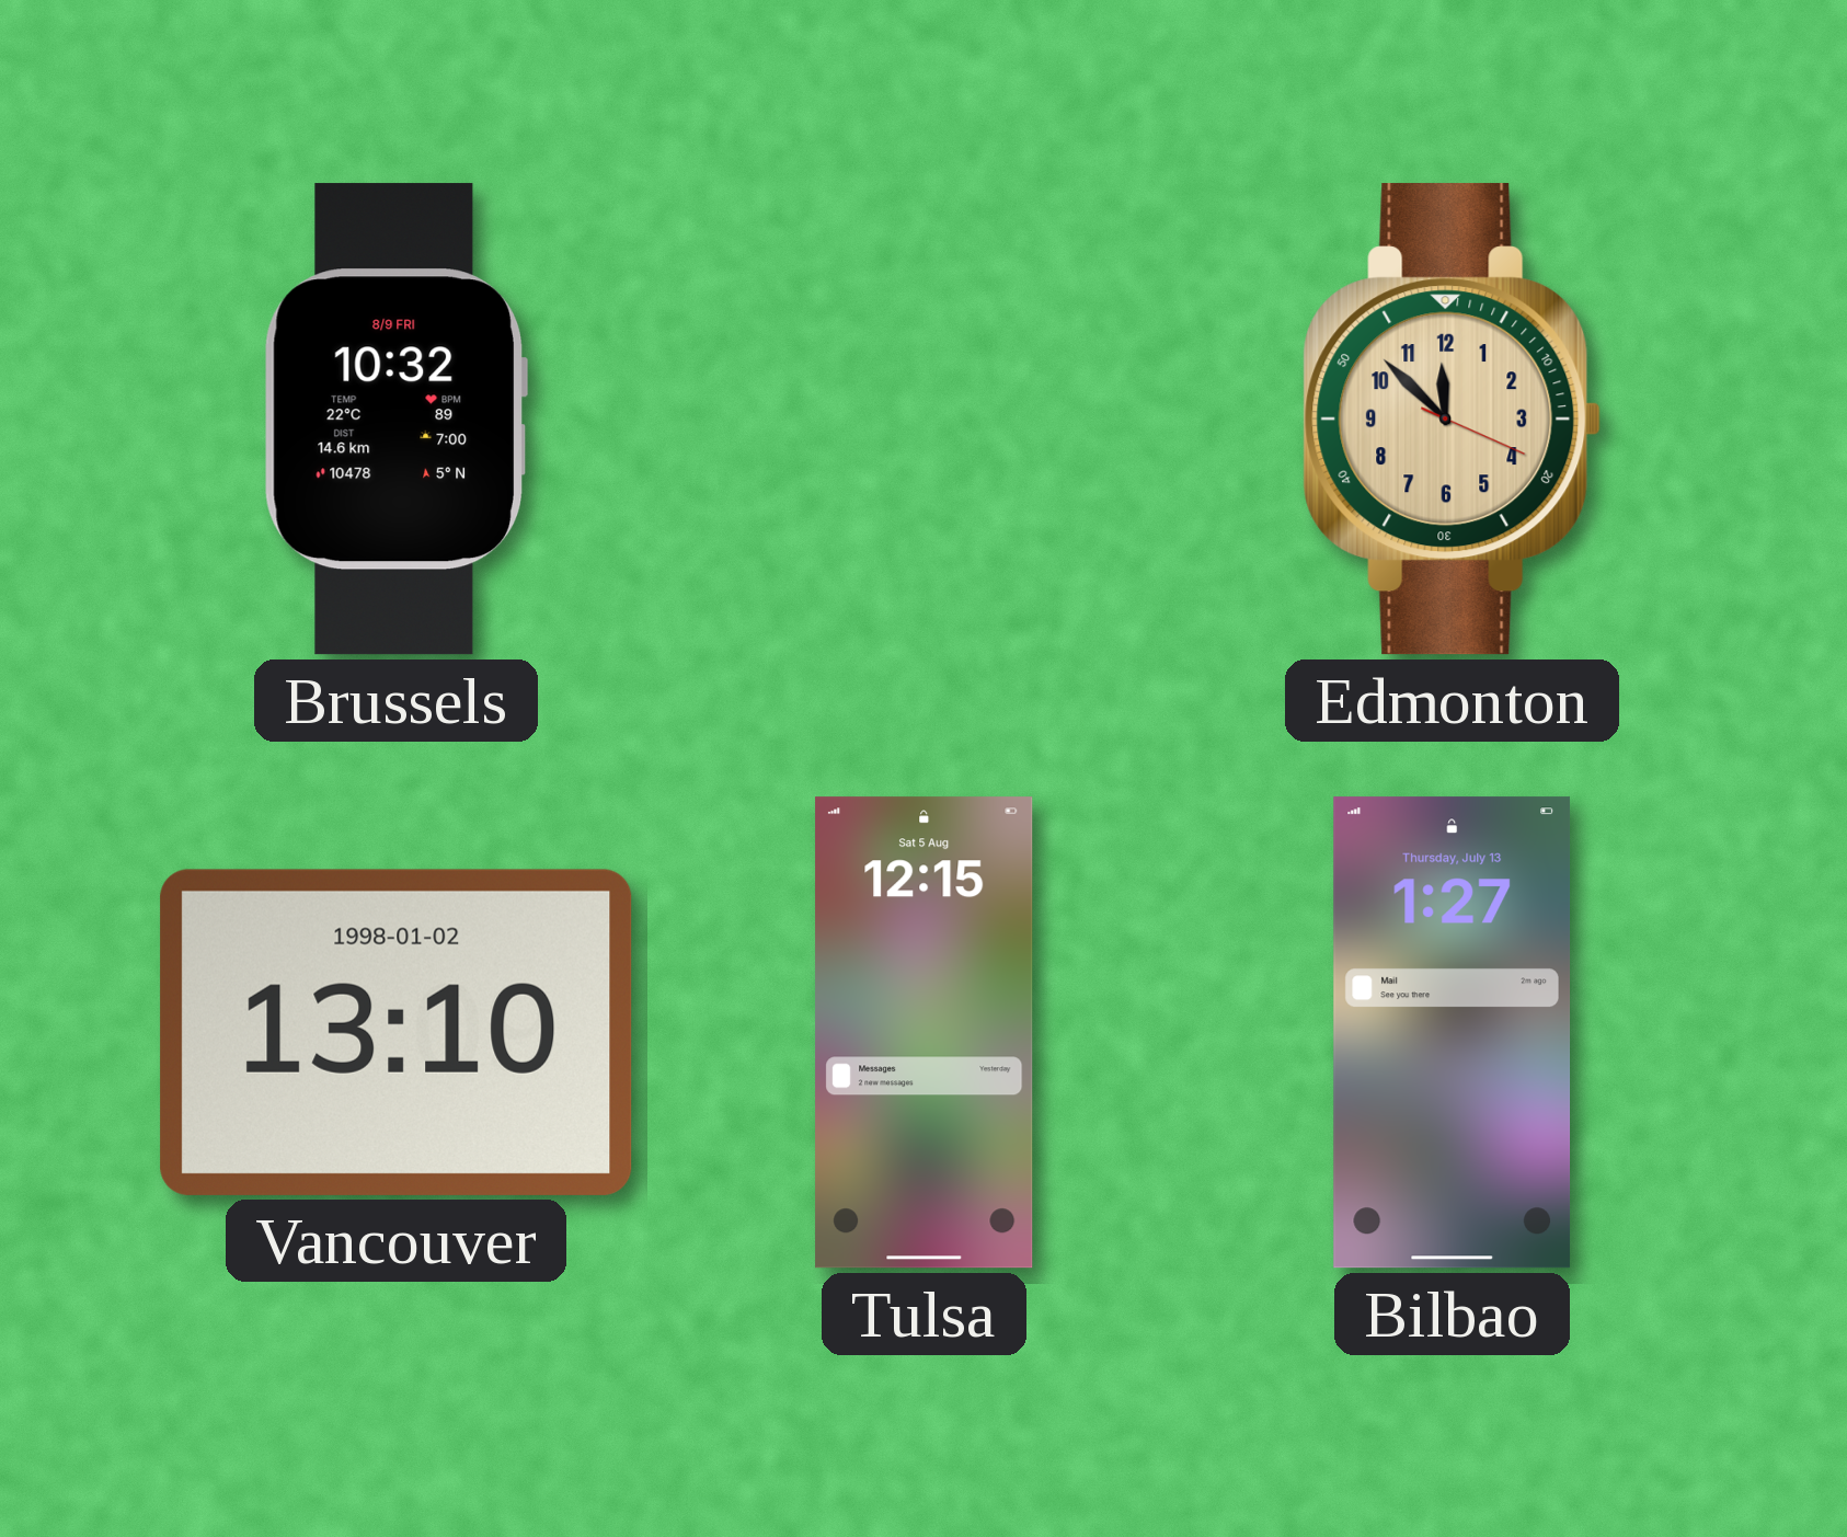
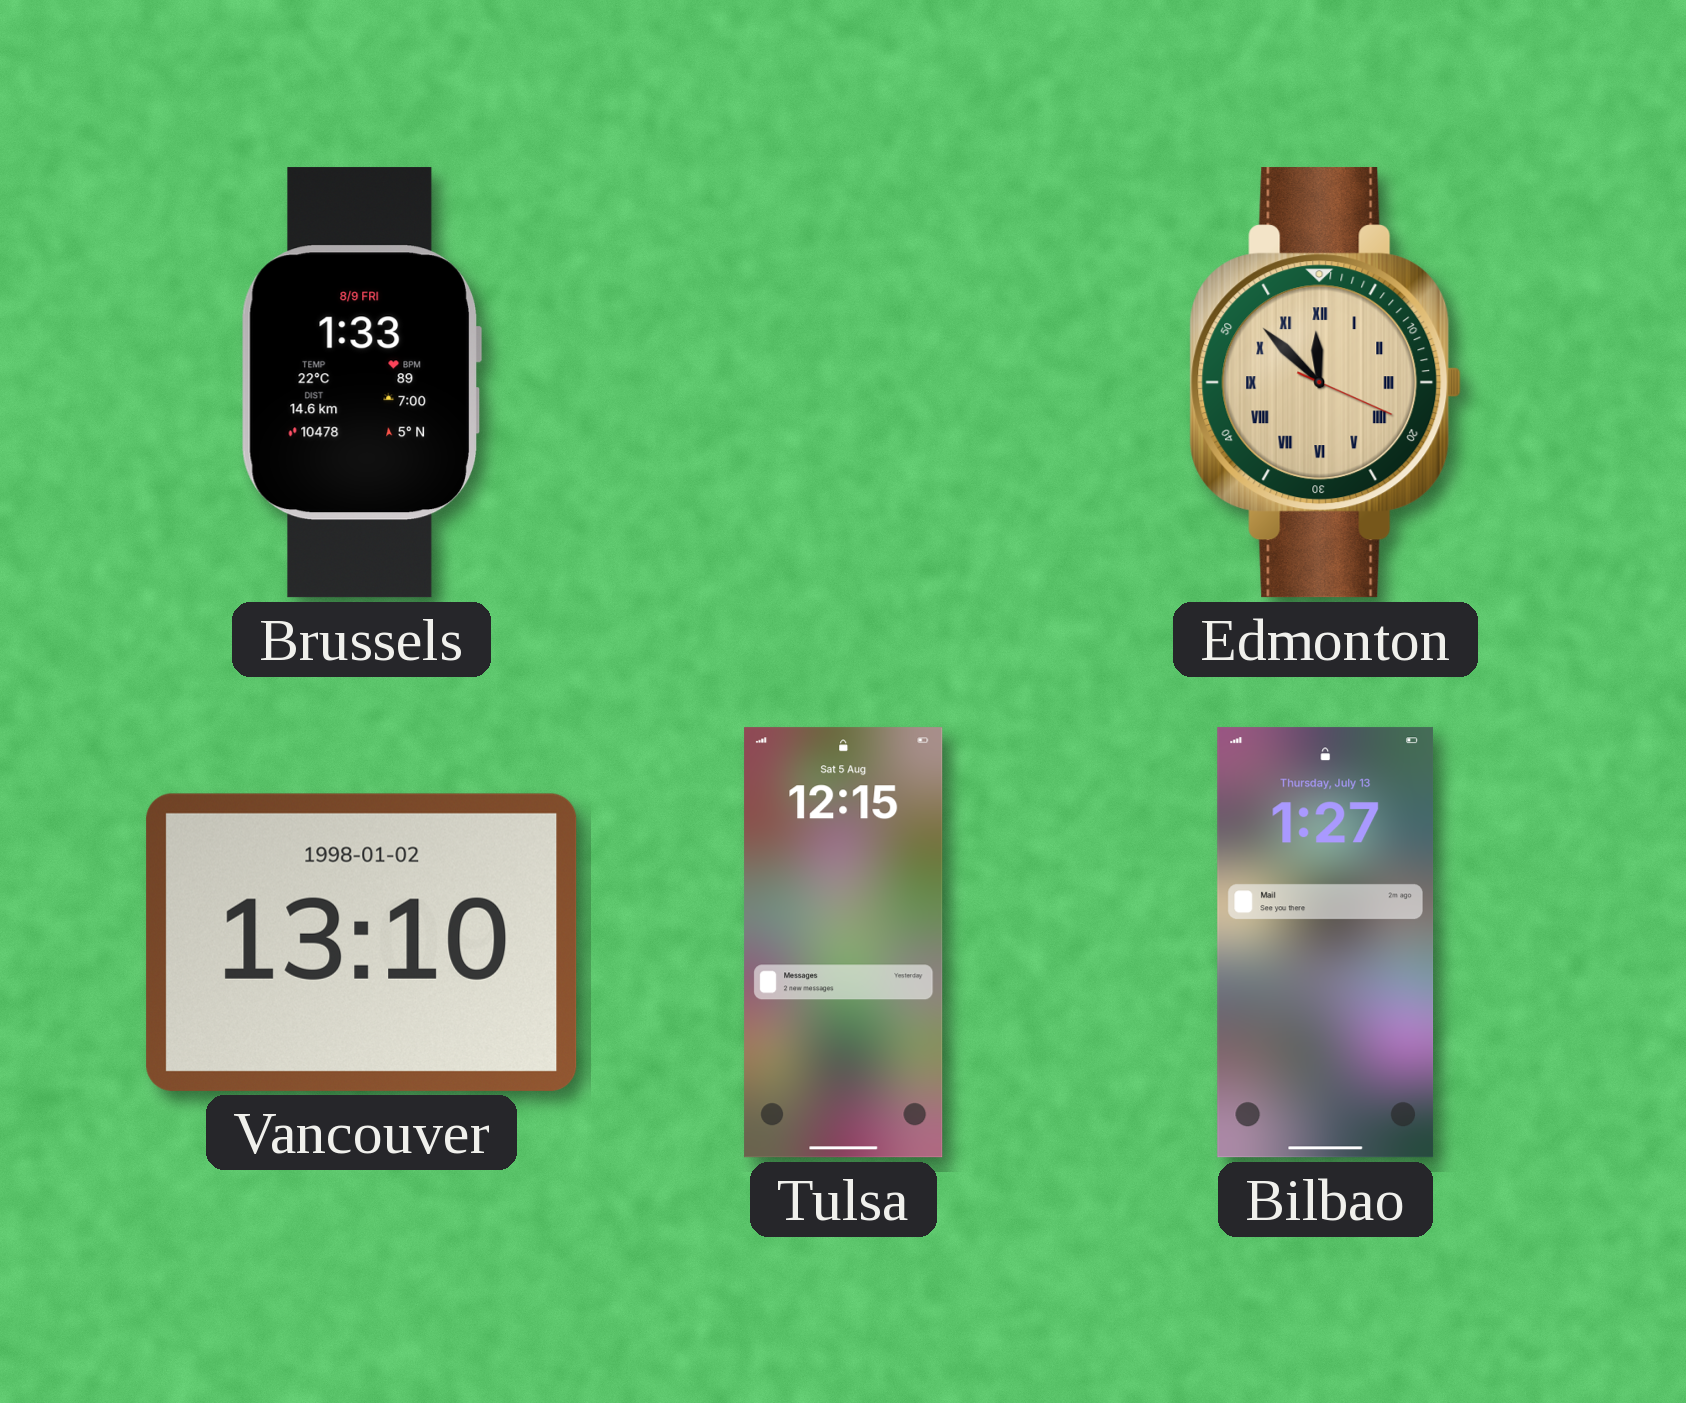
Brussels: 10:32 -> 1:33 (361, 383)
Edmonton numerals: Arabic -> Roman (1326, 383)
